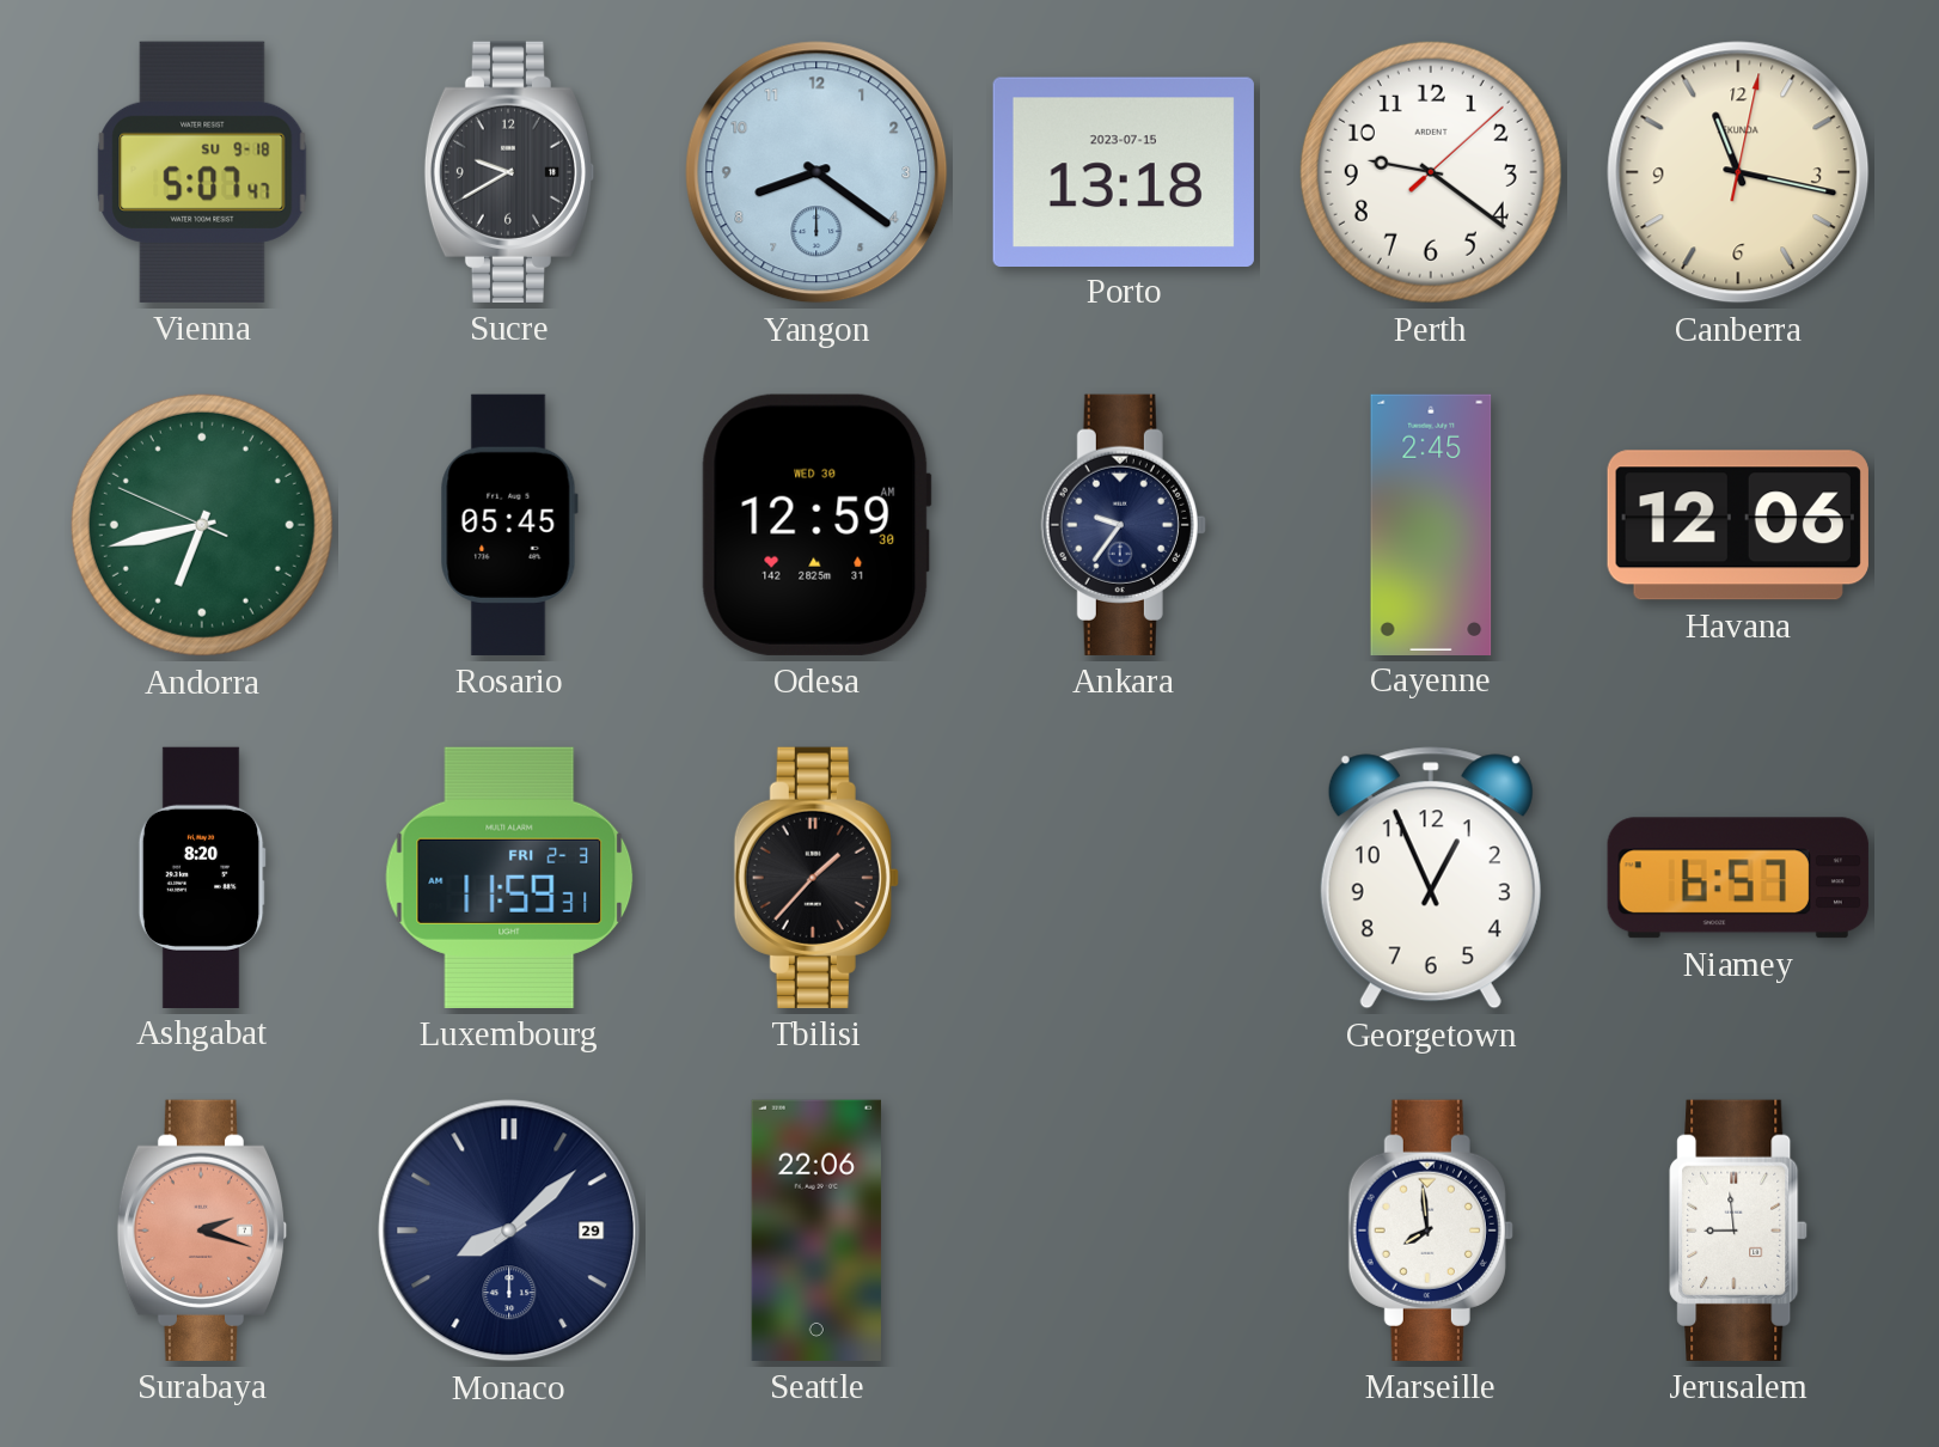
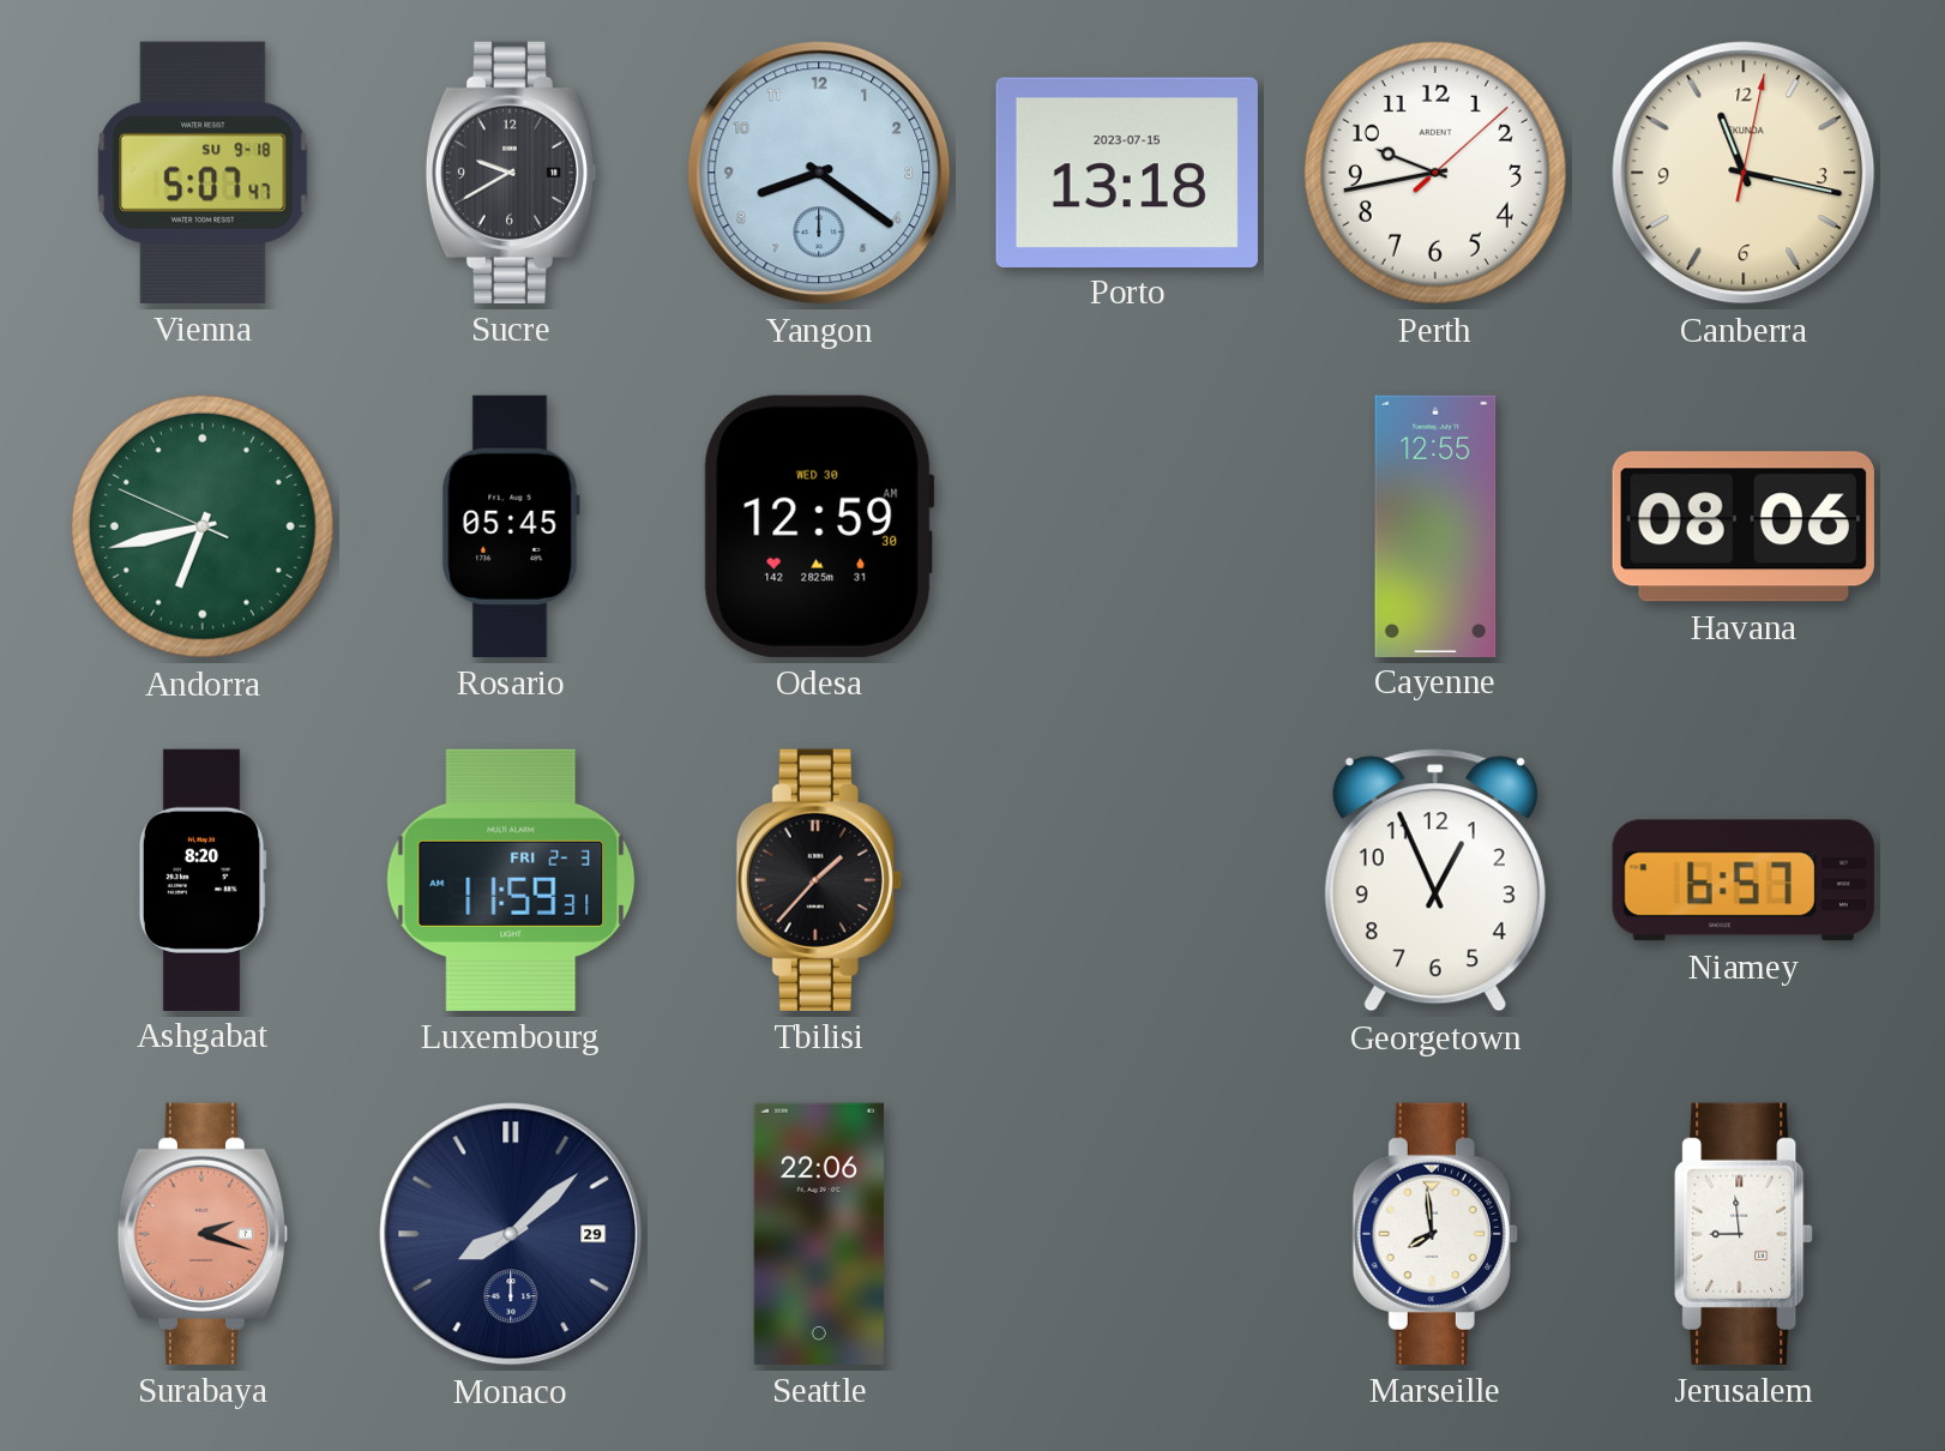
Perth: 9:21 -> 9:43 (1435, 173)
Ankara: 9:36 -> none (1124, 525)
Cayenne: 2:45 -> 12:55 (1435, 525)
Havana: 12:06 -> 08:06 (1744, 526)
